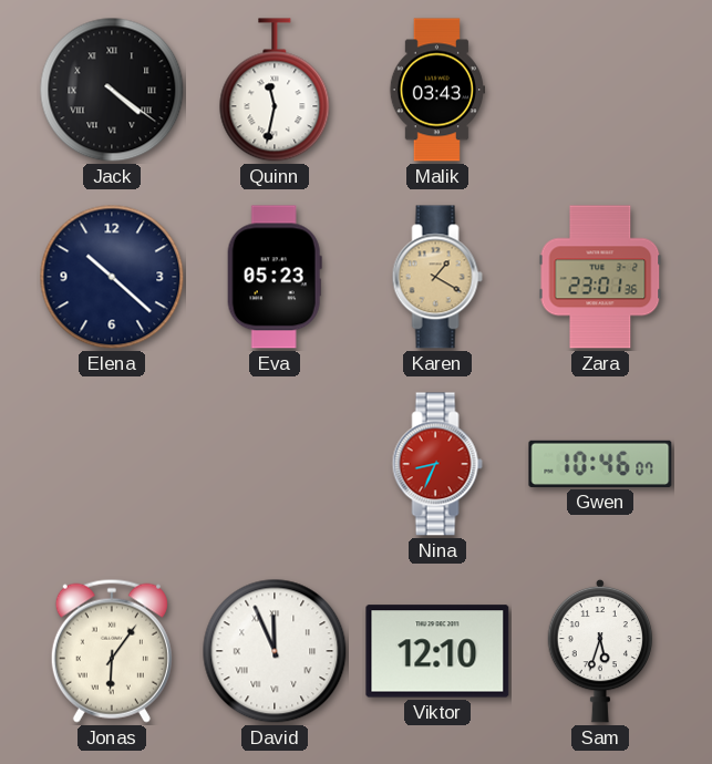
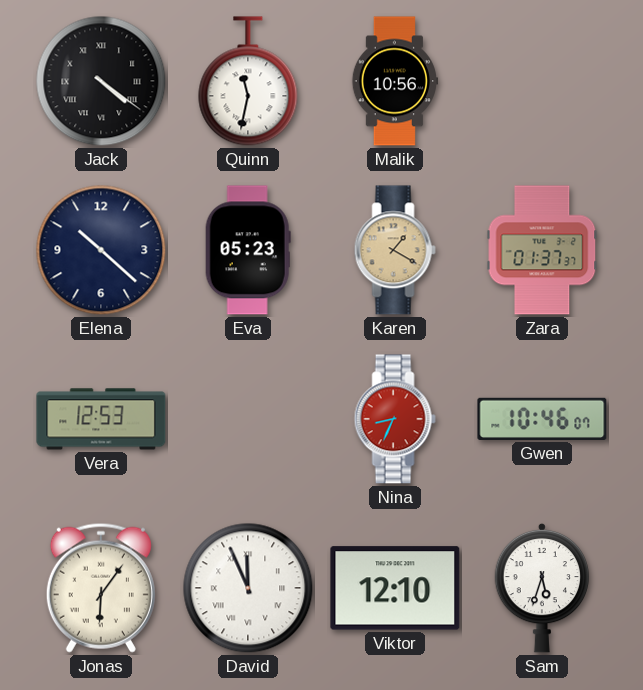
Malik: 03:43 -> 10:56 (394, 81)
Zara: 23:01 -> 01:37 (542, 250)
Vera: none -> 12:53 (101, 419)
